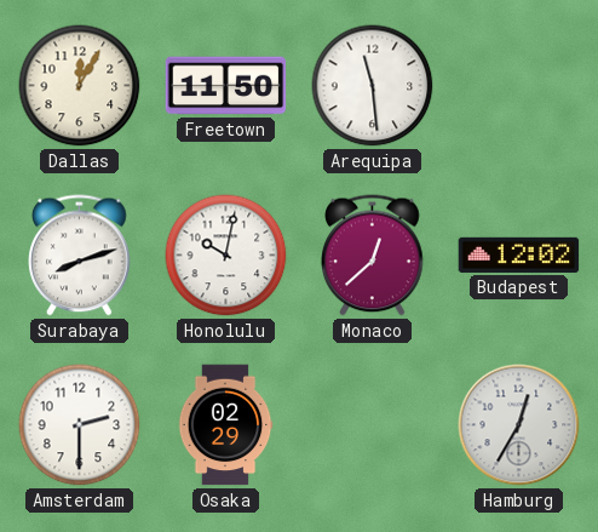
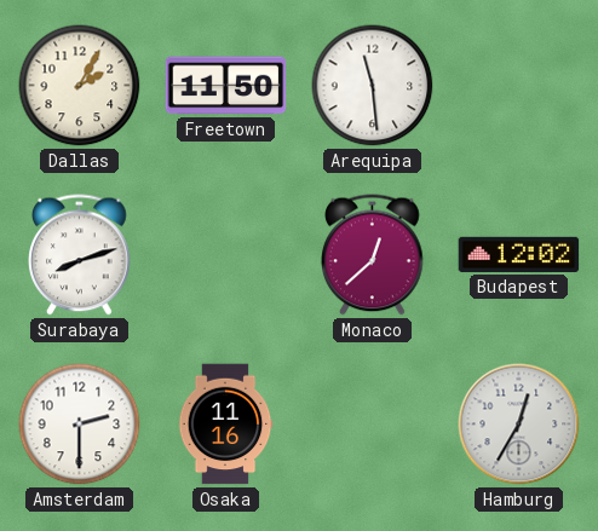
Dallas: 12:05 -> 2:05 (80, 86)
Honolulu: 10:02 -> none (226, 256)
Osaka: 02:29 -> 11:16 (225, 425)
